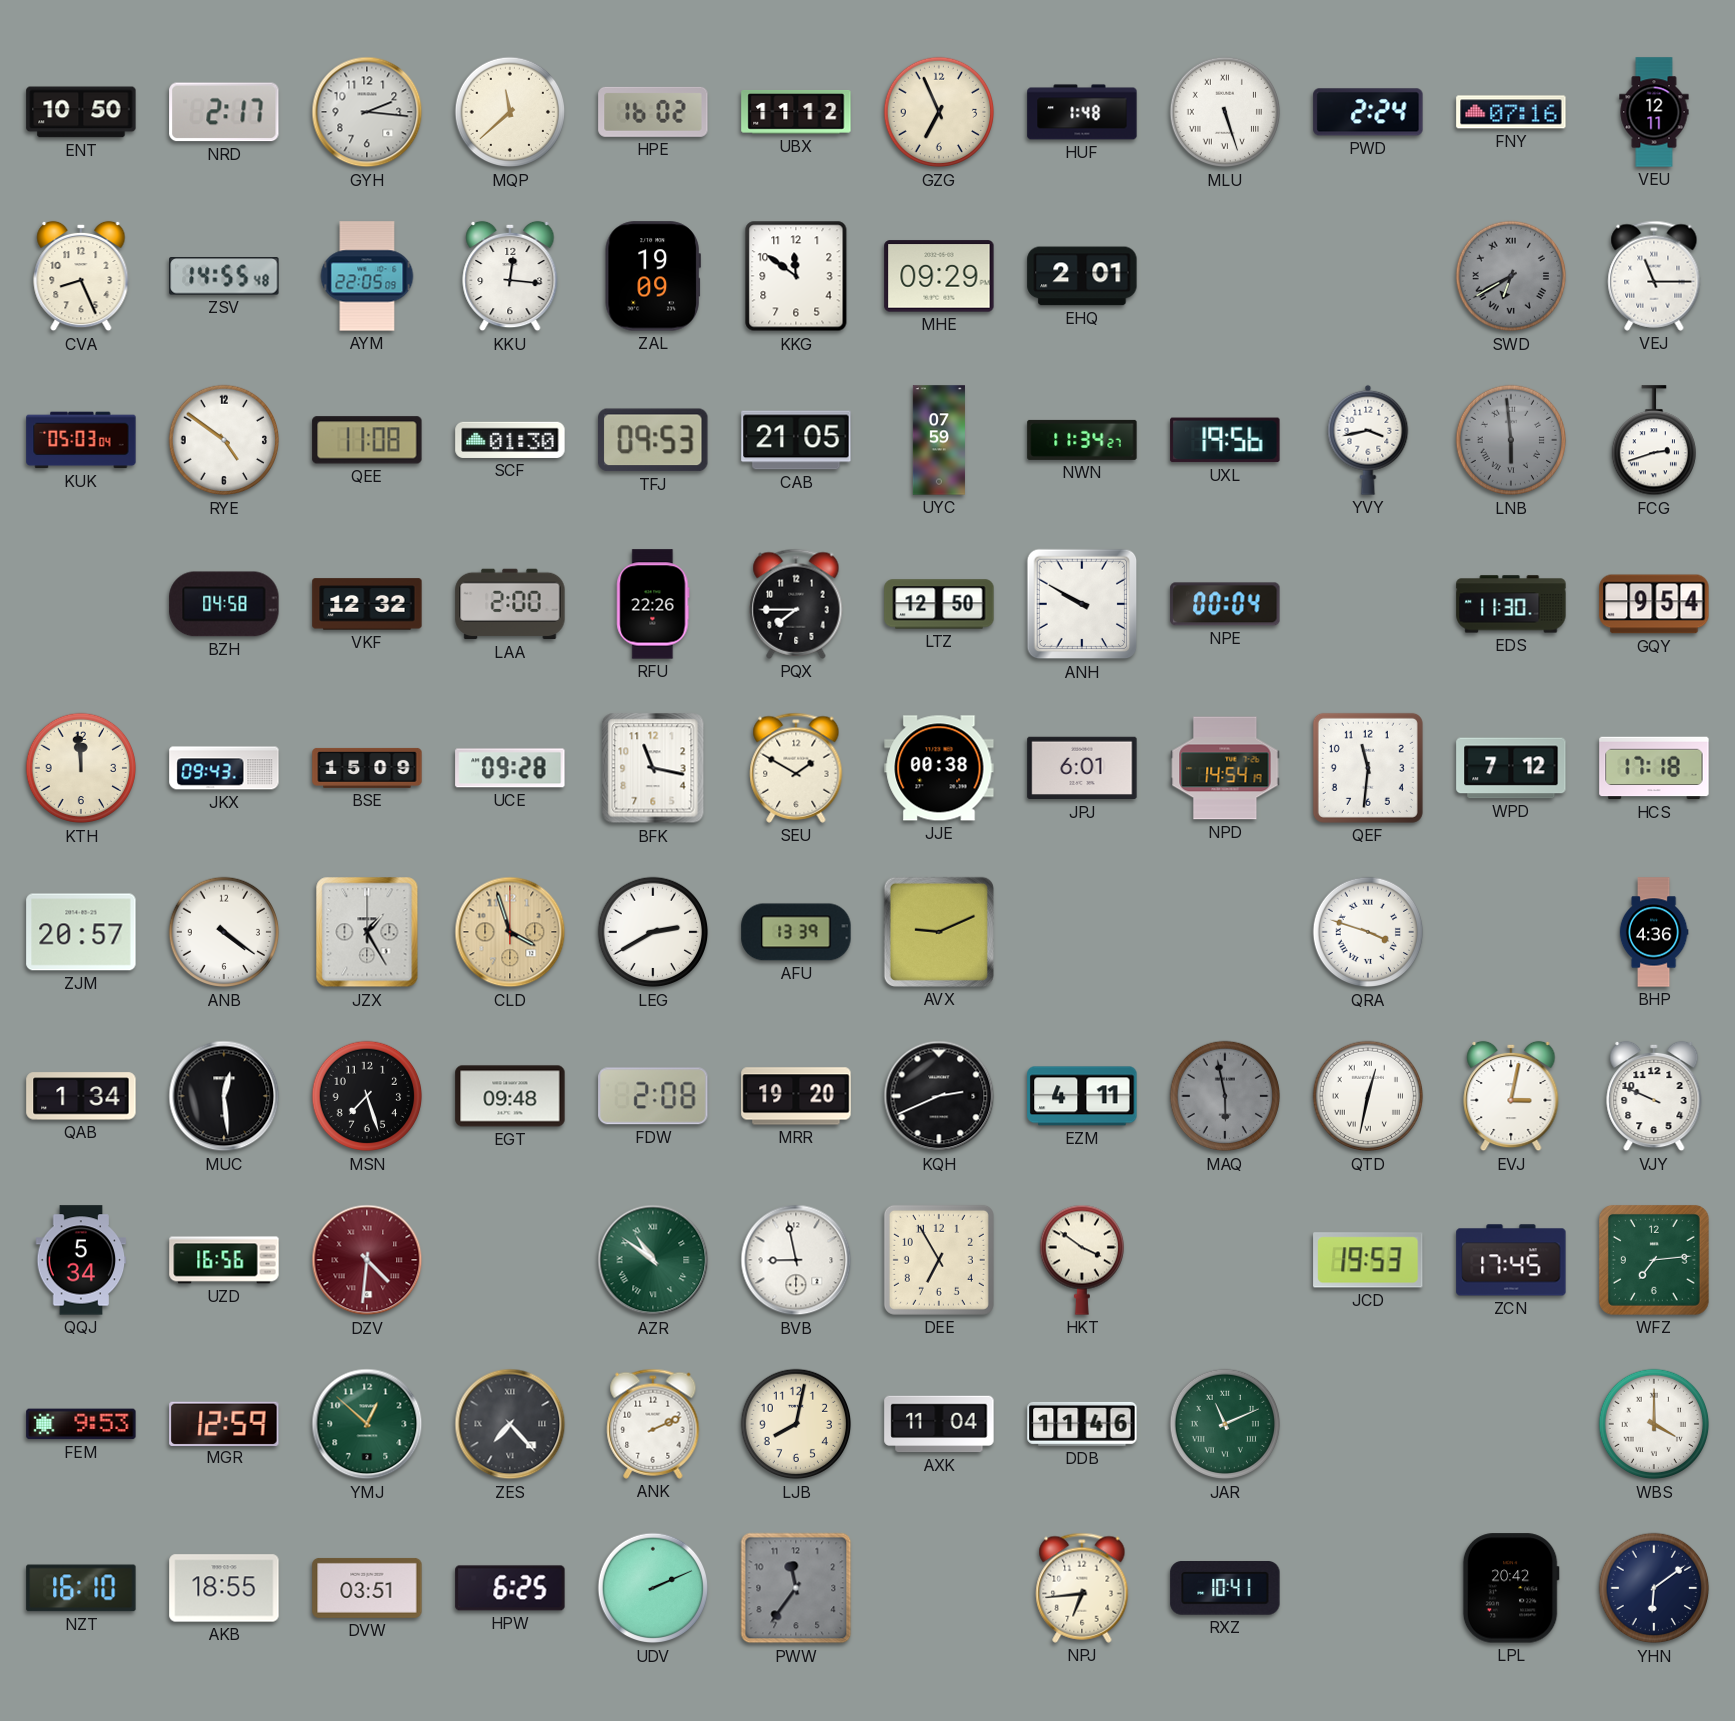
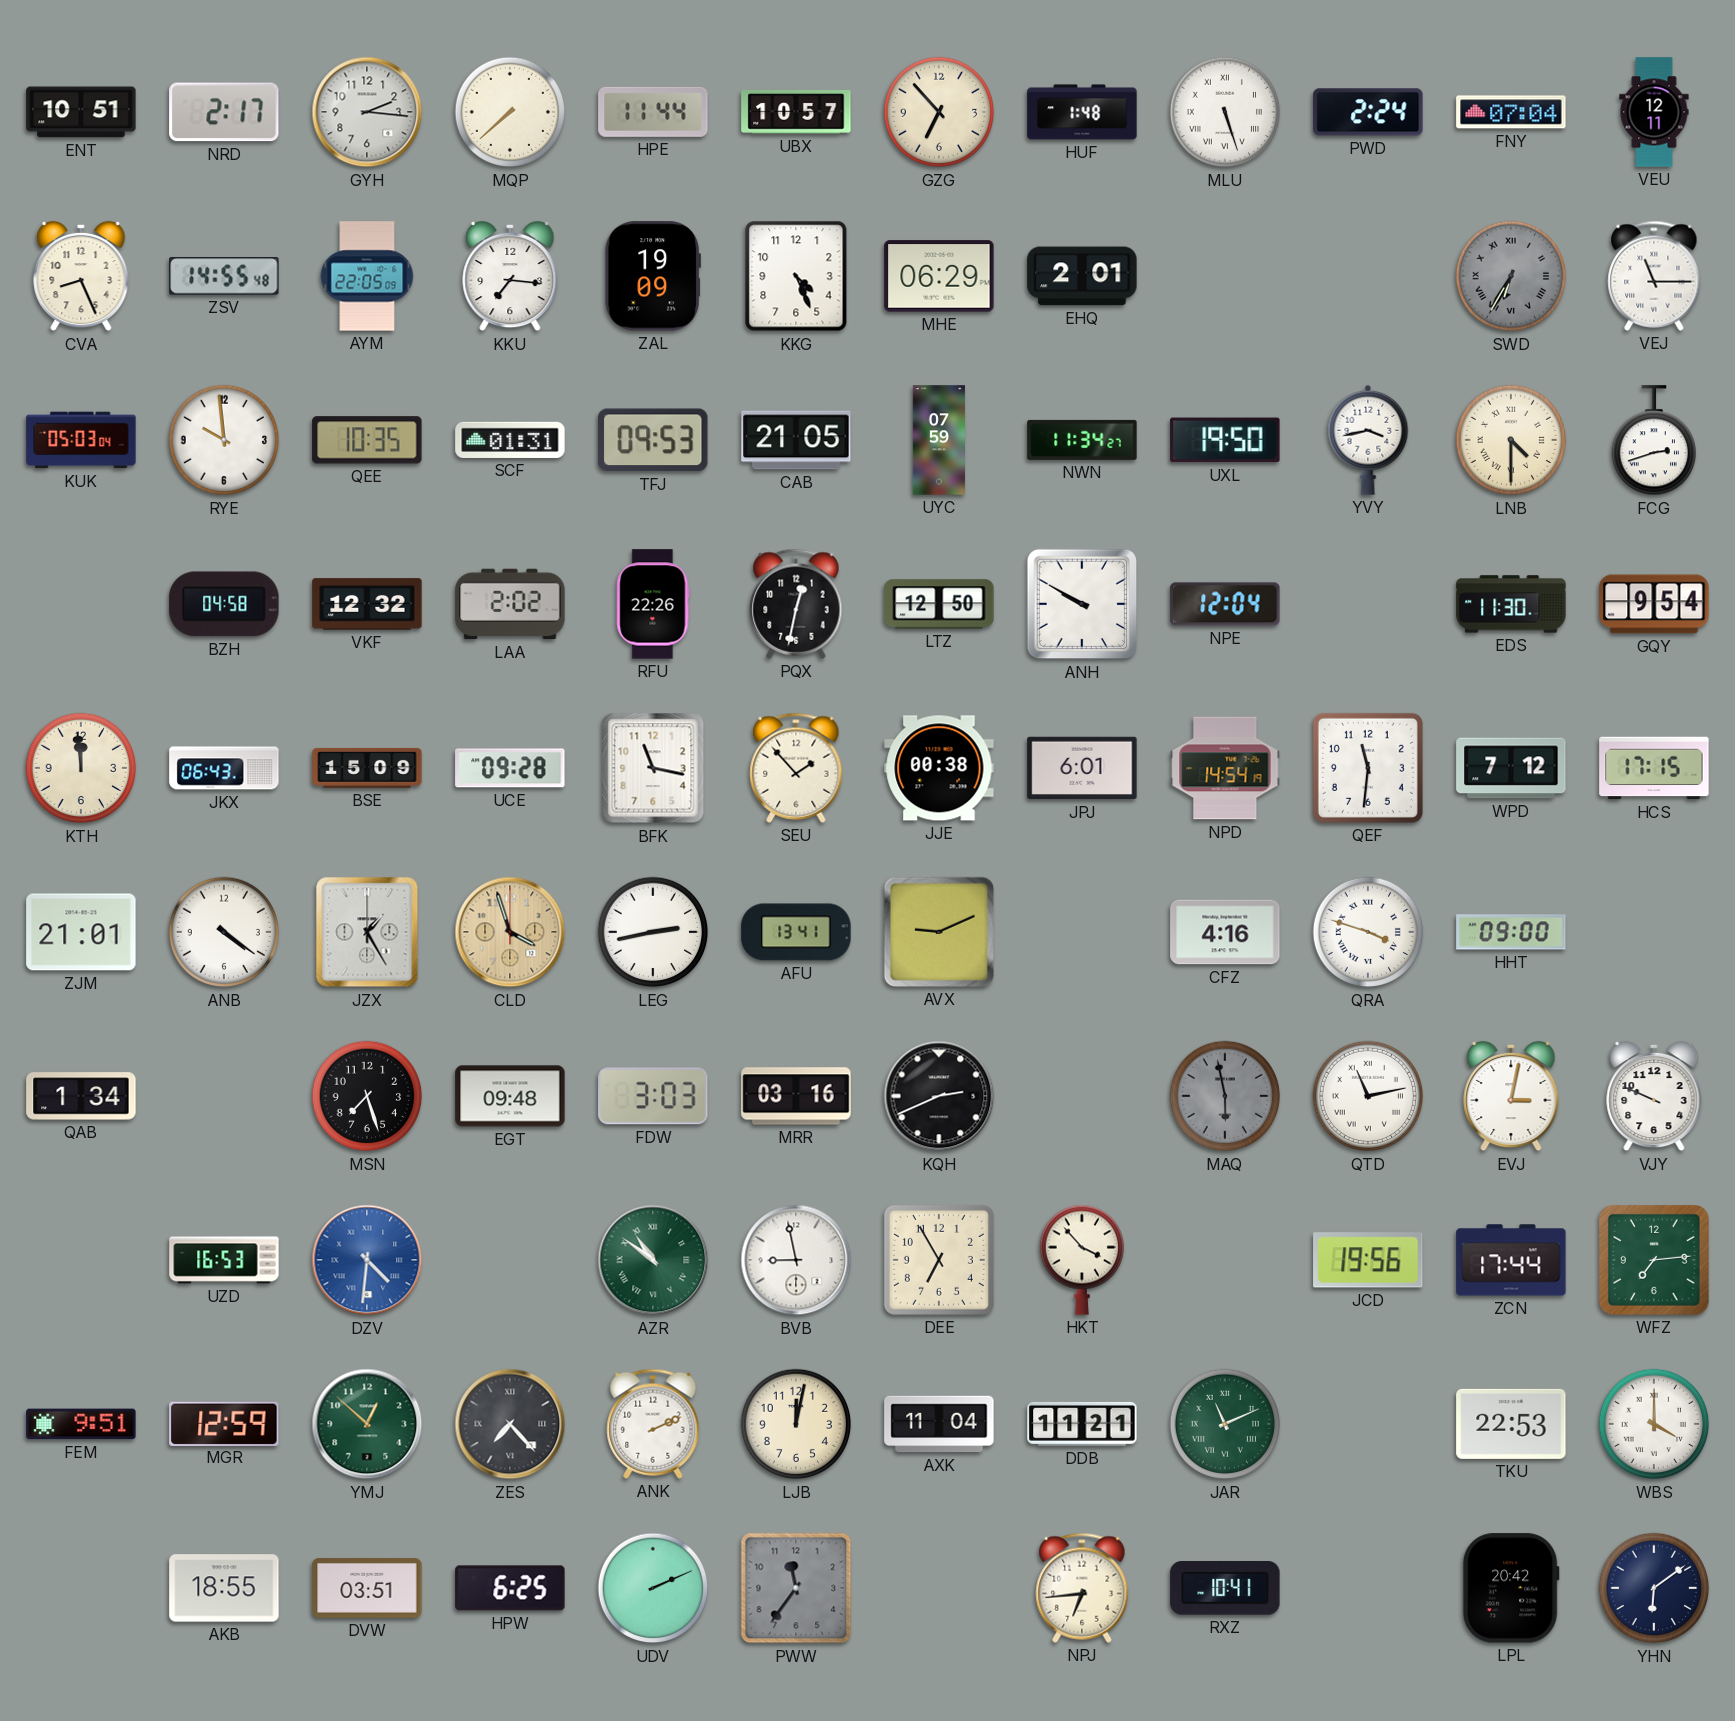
ENT: 10:50 -> 10:51 (81, 112)
MQP: 11:38 -> 7:38 (510, 112)
HPE: 16:02 -> 11:44 (653, 112)
UBX: 11:12 -> 10:57 (796, 113)
GZG: 6:56 -> 6:53 (939, 112)
FNY: 07:16 -> 07:04 (1511, 112)
KKU: 12:16 -> 7:16 (510, 276)
KKG: 11:51 -> 4:26 (796, 276)
MHE: 09:29 -> 06:29 (939, 276)
SWD: 6:40 -> 6:35 (1511, 276)
RYE: 4:51 -> 9:59 (224, 440)
QEE: 11:08 -> 10:35 (367, 440)
SCF: 01:30 -> 01:31 (510, 440)
UXL: 19:56 -> 19:50 (1225, 440)
LNB: 5:59 -> 4:30 (1511, 440)
LNB dial: grey -> cream (1511, 440)
LAA: 2:00 -> 2:02 (510, 604)
PQX: 7:45 -> 12:32 (796, 604)
NPE: 00:04 -> 12:04 (1225, 604)
JKX: 09:43 -> 06:43 (224, 768)
SEU: 1:50 -> 1:53 (796, 768)
HCS: 17:18 -> 17:15 (1654, 768)
ZJM: 20:57 -> 21:01 (81, 932)
LEG: 2:40 -> 2:43 (653, 932)
AFU: 13:39 -> 13:41 (796, 932)
CFZ: none -> 4:16 (1225, 932)
HHT: none -> 09:00 (1511, 932)
BHP: 4:36 -> none (1654, 932)
MUC: 12:29 -> none (224, 1096)
FDW: 2:08 -> 3:03 (653, 1096)
MRR: 19:20 -> 03:16 (796, 1096)
EZM: 4:11 -> none (1082, 1096)
QTD: 12:32 -> 11:13 (1368, 1096)
QQJ: 5:34 -> none (81, 1260)
UZD: 16:56 -> 16:53 (224, 1260)
DZV dial: burgundy -> blue (367, 1260)
HKT: 3:51 -> 3:53 (1081, 1260)
JCD: 19:53 -> 19:56 (1368, 1260)
ZCN: 17:45 -> 17:44 (1511, 1260)
FEM: 9:53 -> 9:51 (81, 1424)
LJB: 8:02 -> 12:02 (796, 1424)
DDB: 11:46 -> 11:21 (1082, 1424)
TKU: none -> 22:53 (1511, 1424)
NZT: 16:10 -> none (81, 1588)
